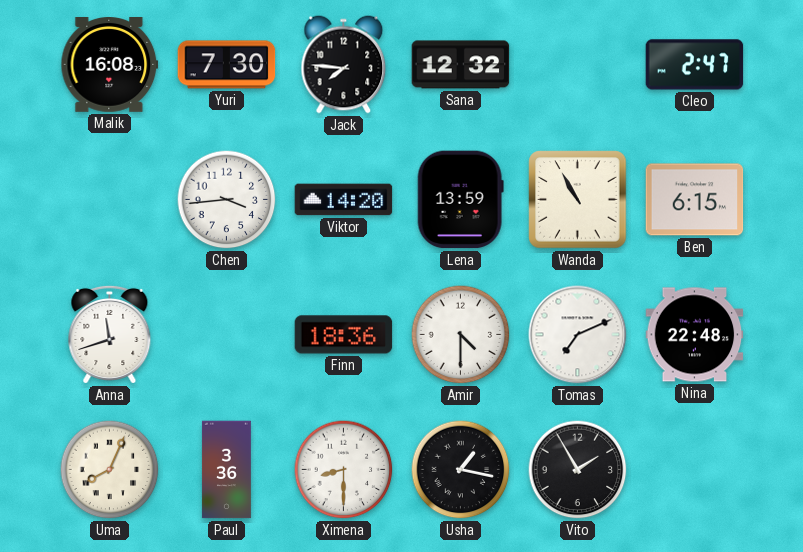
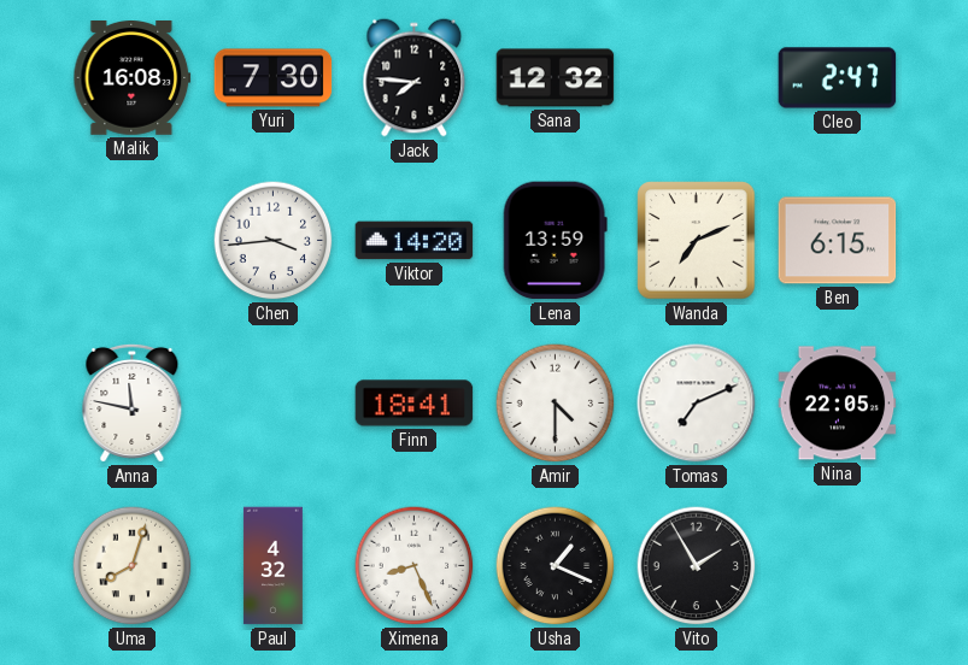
Wanda: 10:55 -> 7:11 (697, 241)
Anna: 11:42 -> 11:47 (133, 402)
Finn: 18:36 -> 18:41 (415, 404)
Nina: 22:48 -> 22:05 (838, 404)
Uma: 8:04 -> 8:03 (133, 566)
Paul: 3:36 -> 4:32 (272, 566)
Ximena: 8:30 -> 8:26 (415, 566)
Usha: 1:17 -> 1:19 (556, 566)
